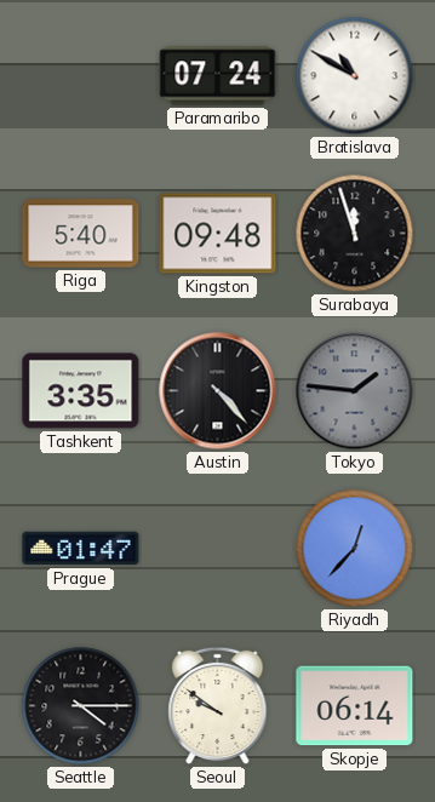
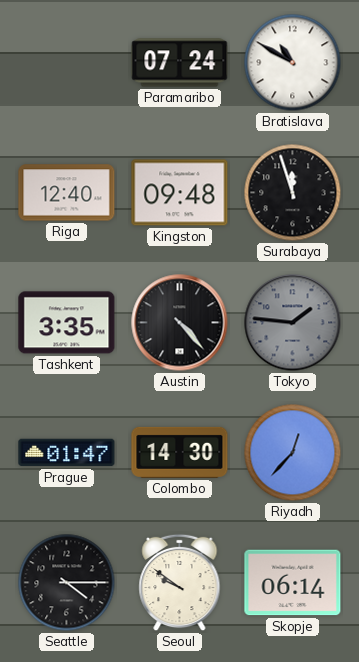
Riga: 5:40 -> 12:40 (67, 193)
Colombo: none -> 14:30 (180, 452)
